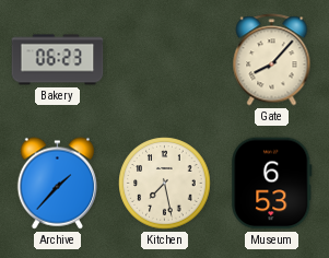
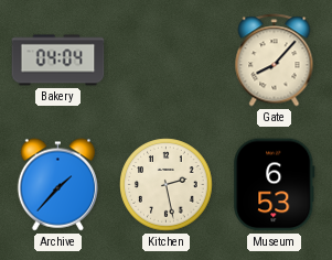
Bakery: 06:23 -> 04:04 (58, 61)
Kitchen: 7:28 -> 2:28 (167, 185)
